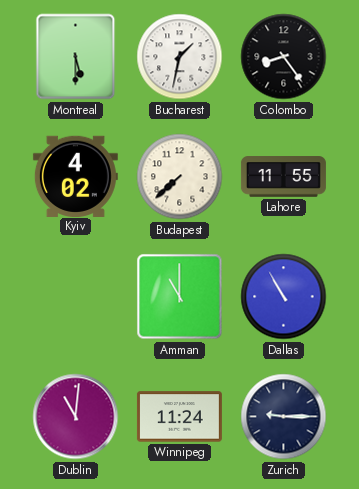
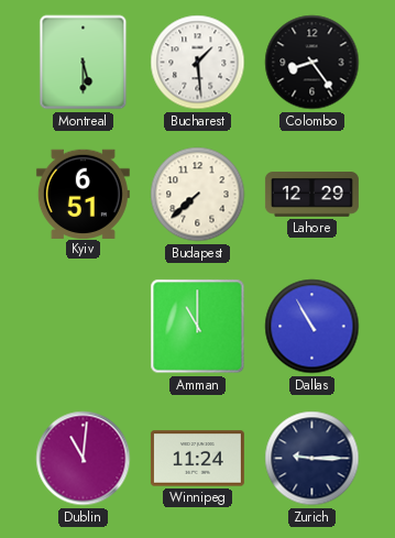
Bucharest: 1:32 -> 1:29 (198, 63)
Kyiv: 4:02 -> 6:51 (83, 194)
Lahore: 11:55 -> 12:29 (311, 195)
